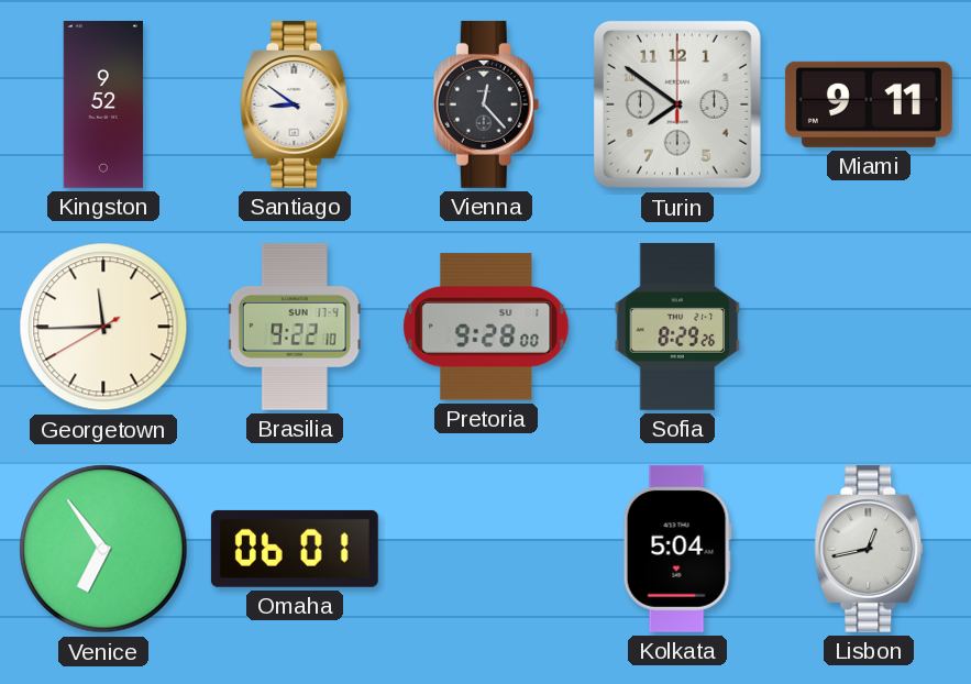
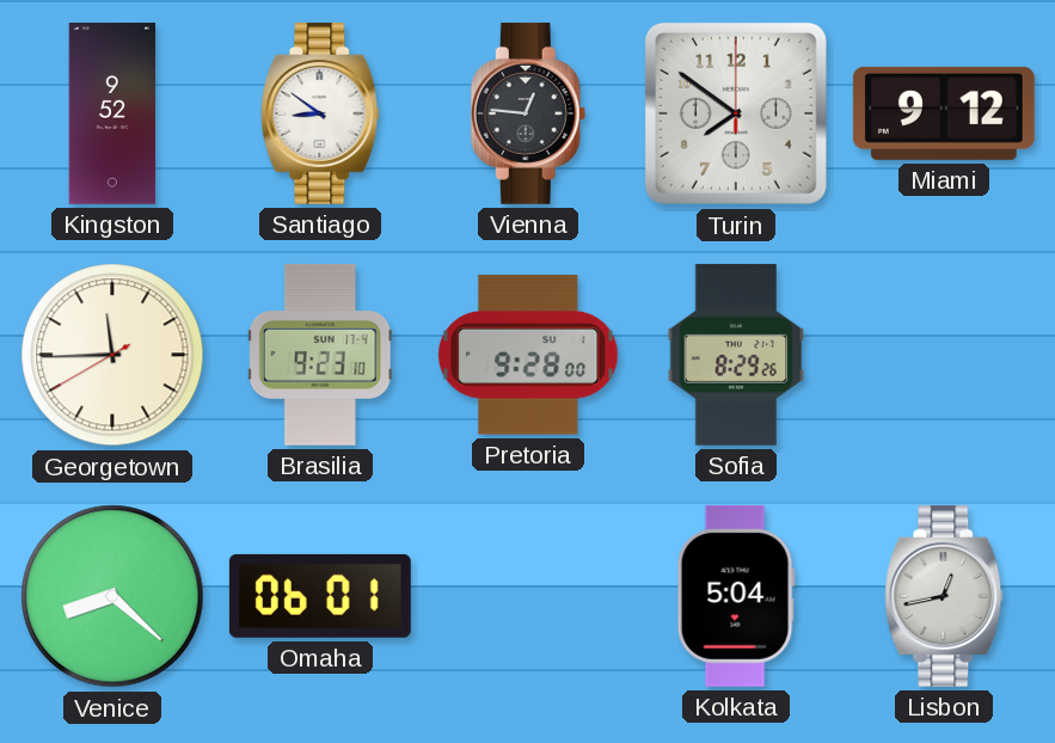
Vienna: 12:23 -> 12:46 (528, 113)
Miami: 9:11 -> 9:12 (944, 113)
Brasilia: 9:22 -> 9:23 (320, 355)
Venice: 6:54 -> 8:22 (112, 596)
